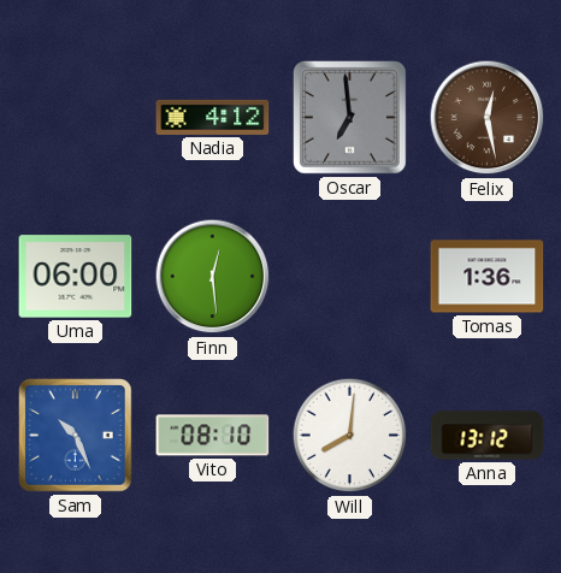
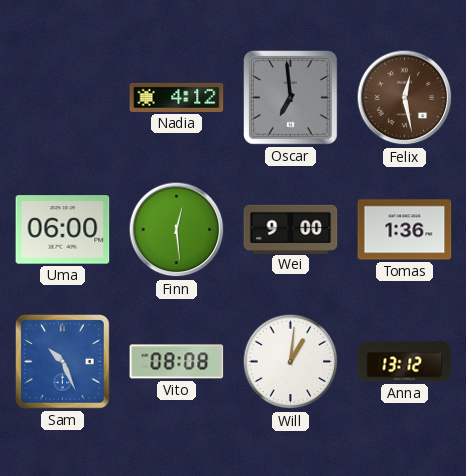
Wei: none -> 9:00 (291, 229)
Vito: 08:10 -> 08:08 (177, 362)
Will: 8:01 -> 1:01 (291, 362)
